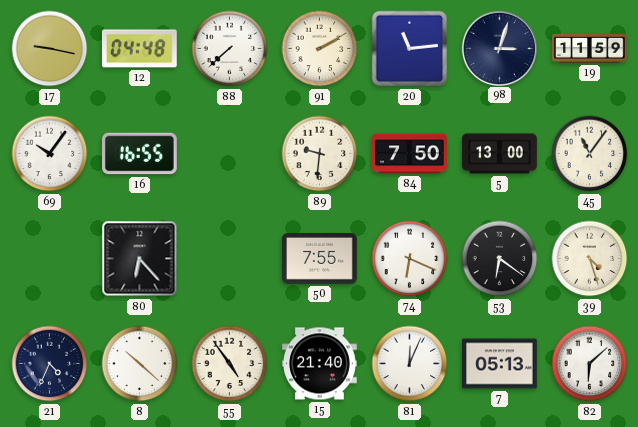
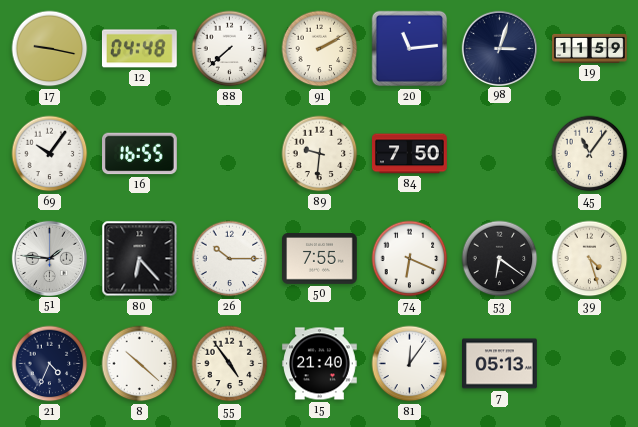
5: 13:00 -> none (500, 154)
51: none -> 1:46 (49, 258)
26: none -> 10:15 (230, 259)
81: 12:04 -> 12:06 (410, 364)
82: 6:08 -> none (590, 364)
